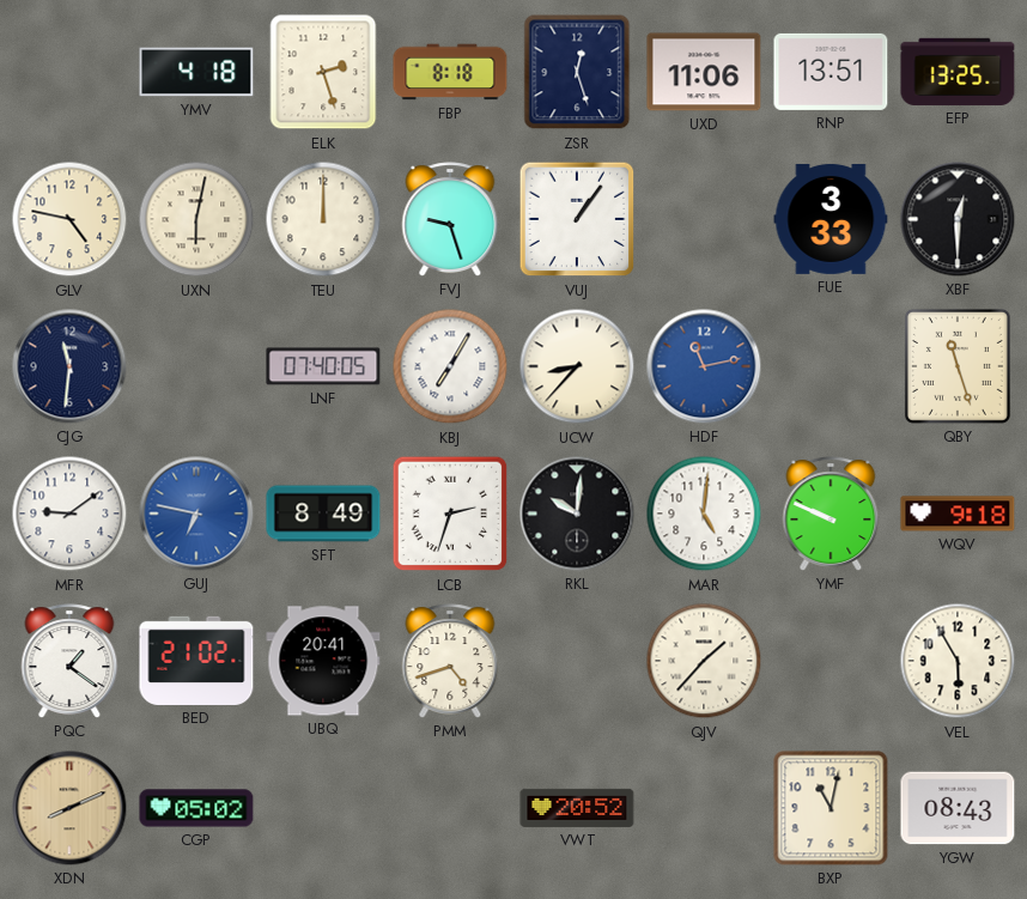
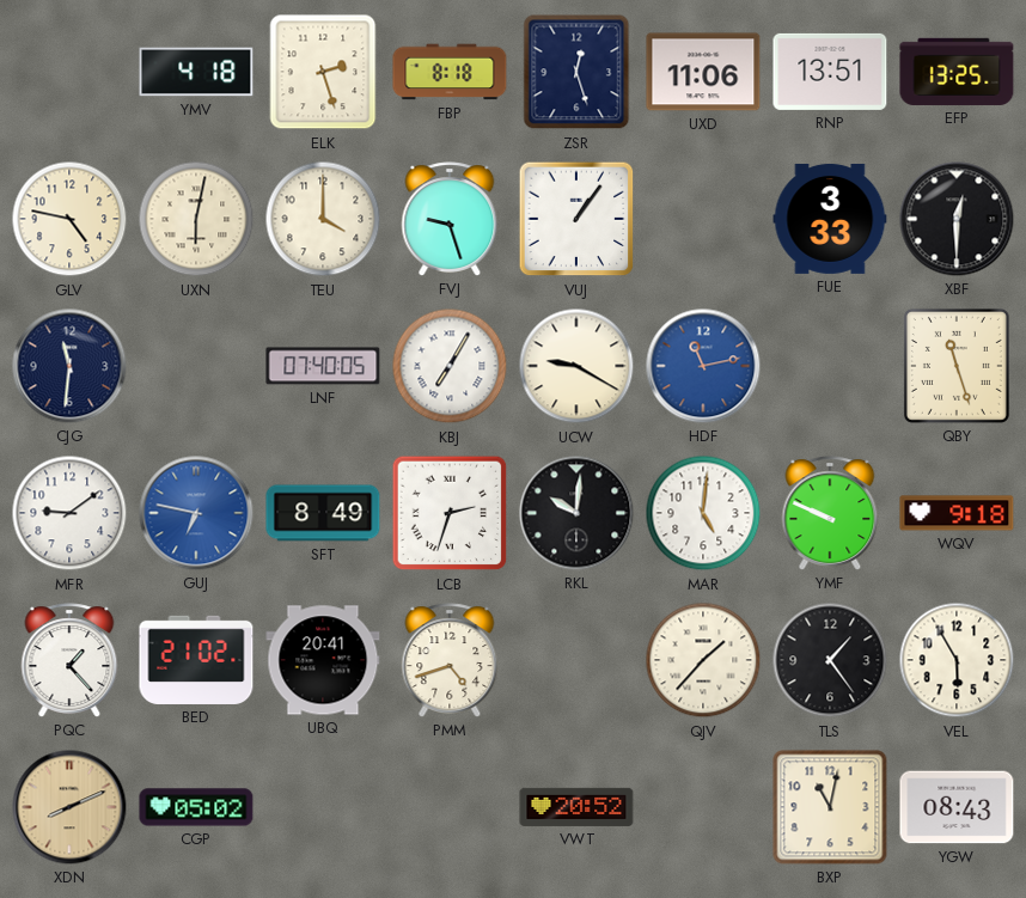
TEU: 12:00 -> 4:00 (323, 219)
UCW: 8:37 -> 9:20 (576, 366)
PQC: 1:21 -> 1:23 (69, 660)
TLS: none -> 1:24 (830, 660)
